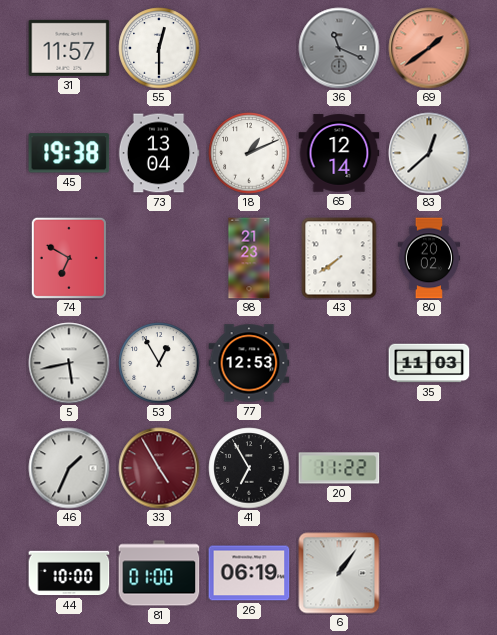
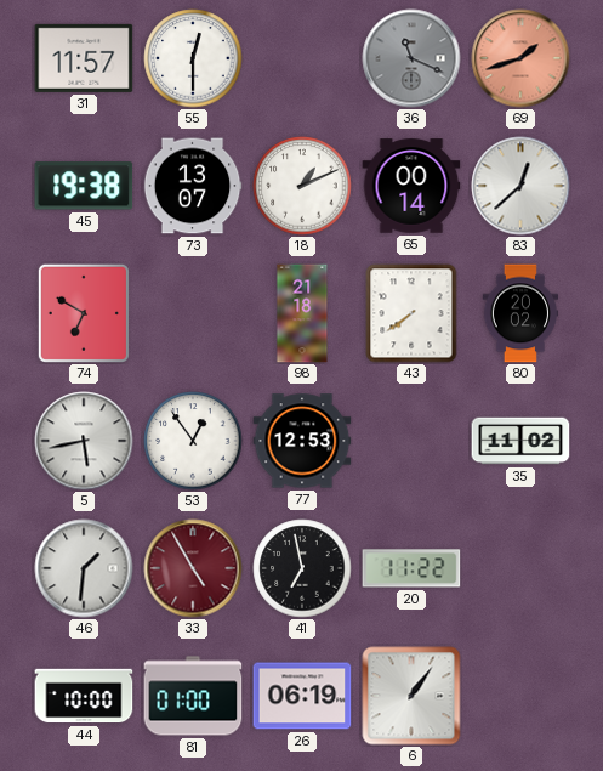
69: 1:39 -> 1:42 (520, 58)
73: 13:04 -> 13:07 (193, 186)
65: 12:14 -> 00:14 (411, 186)
98: 21:23 -> 21:18 (302, 313)
53: 12:55 -> 12:54 (193, 441)
35: 11:03 -> 11:02 (520, 441)
46: 1:34 -> 1:31 (84, 568)
41: 6:55 -> 6:58 (302, 568)
